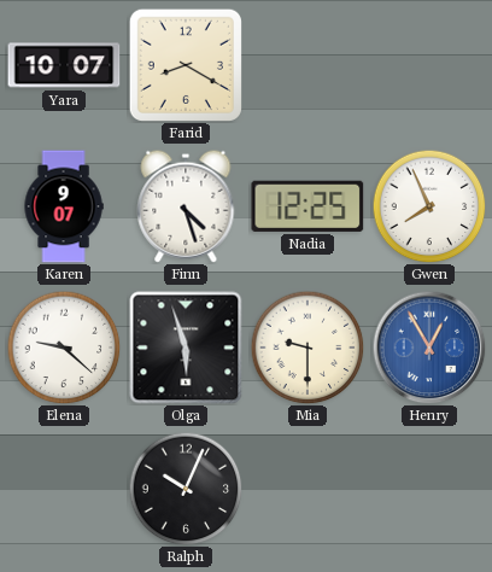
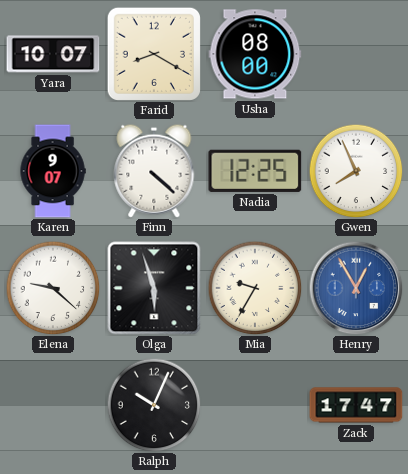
Usha: none -> 08:00 (255, 54)
Finn: 4:27 -> 4:22 (154, 171)
Mia: 9:30 -> 9:35 (255, 288)
Zack: none -> 17:47 (356, 405)
